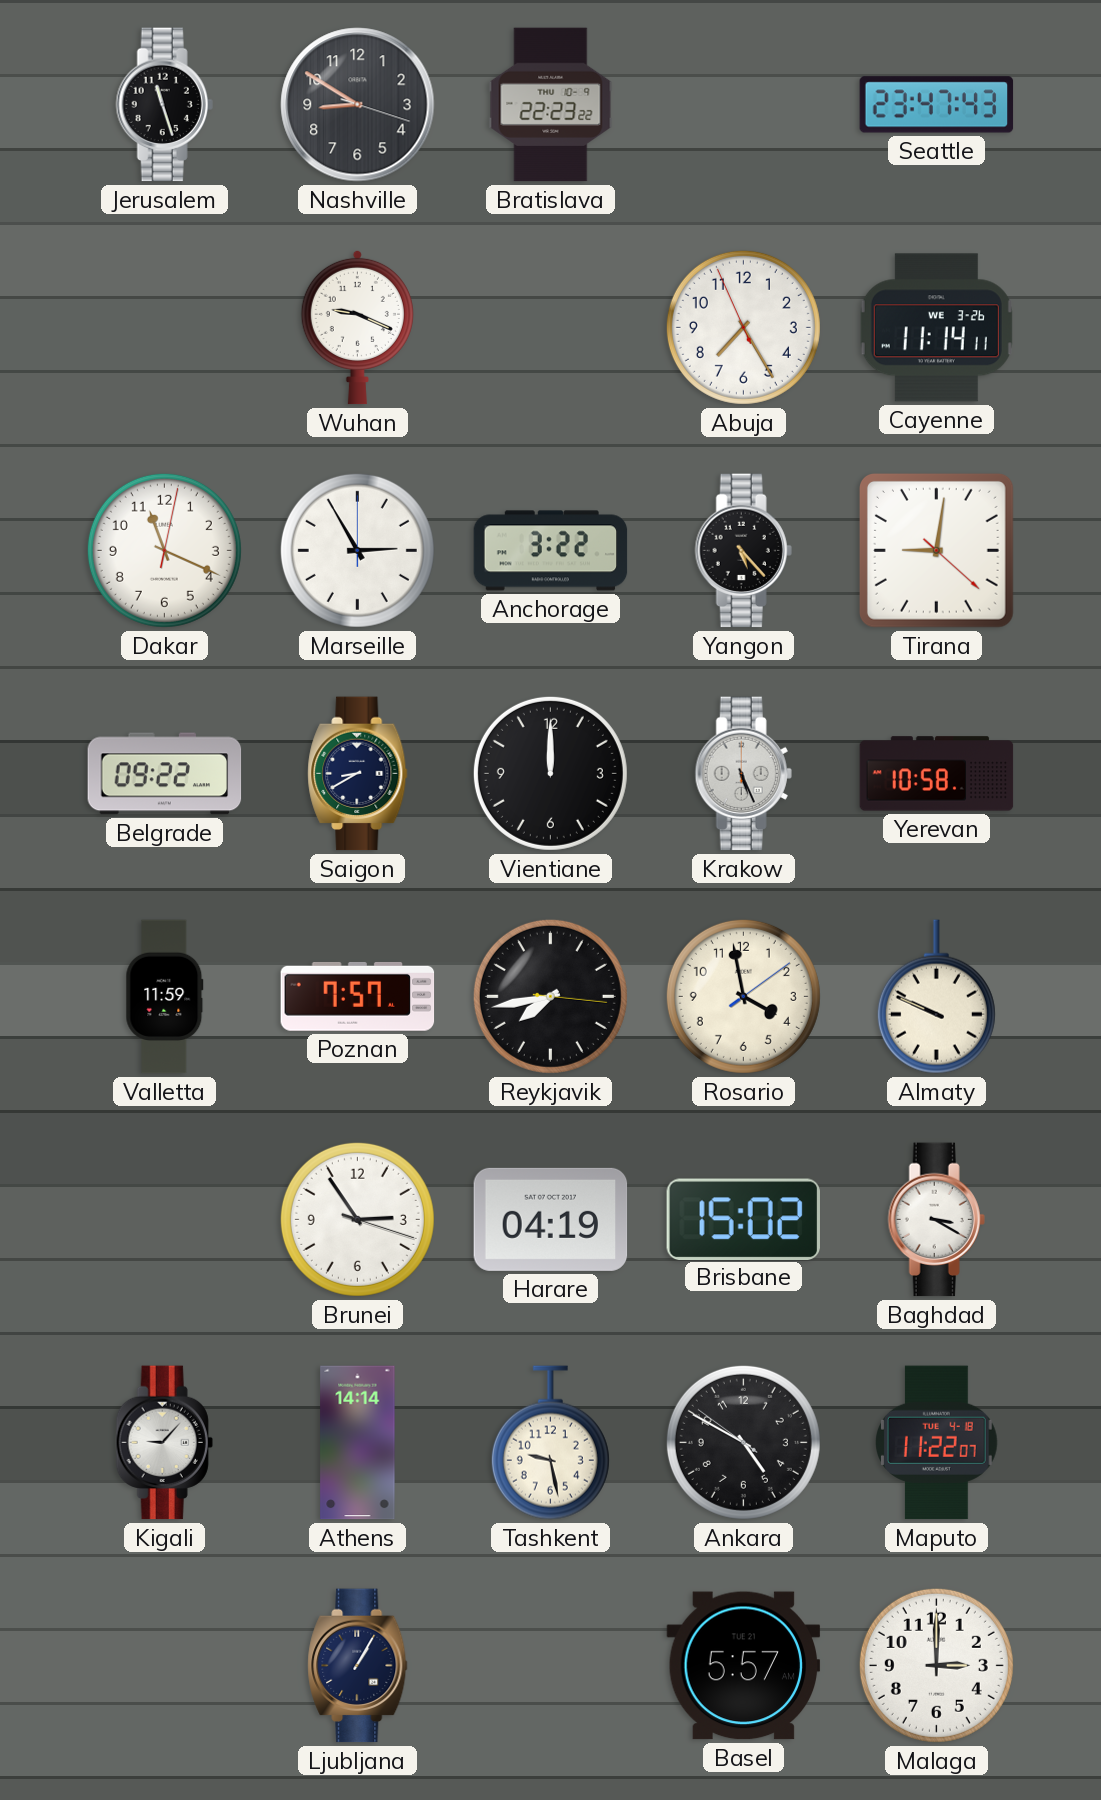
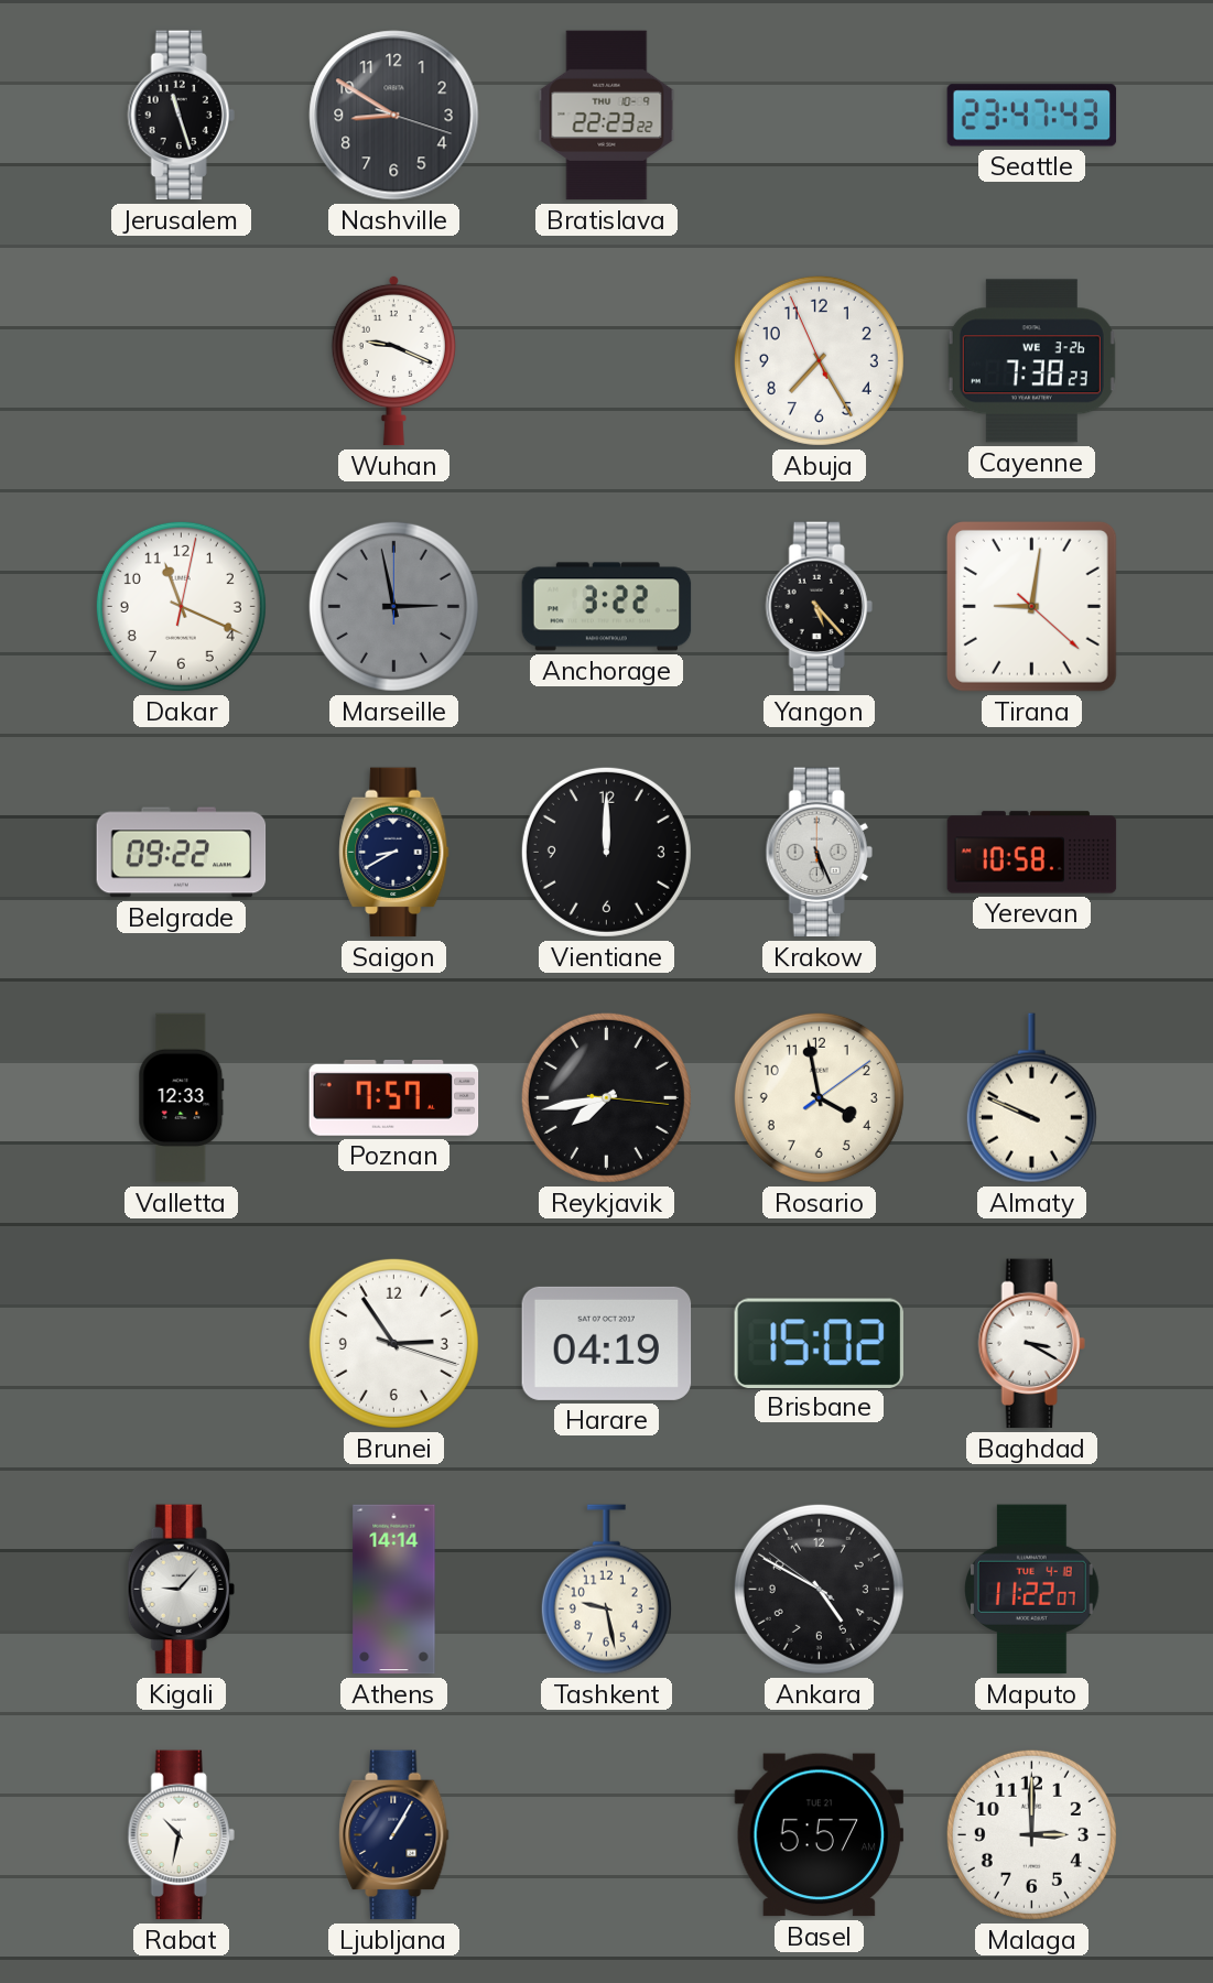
Cayenne: 11:14 -> 7:38 (1031, 361)
Marseille: 2:55 -> 2:58 (393, 606)
Marseille dial: white -> grey (393, 606)
Valletta: 11:59 -> 12:33 (182, 1098)
Rabat: none -> 10:32 (181, 1835)
